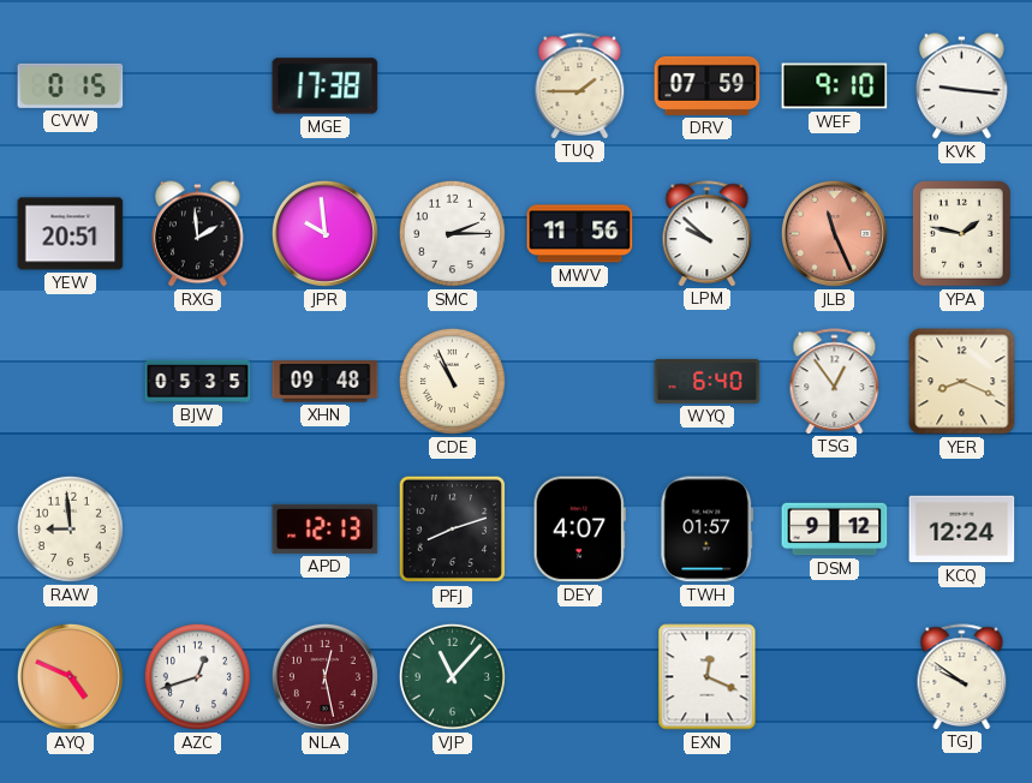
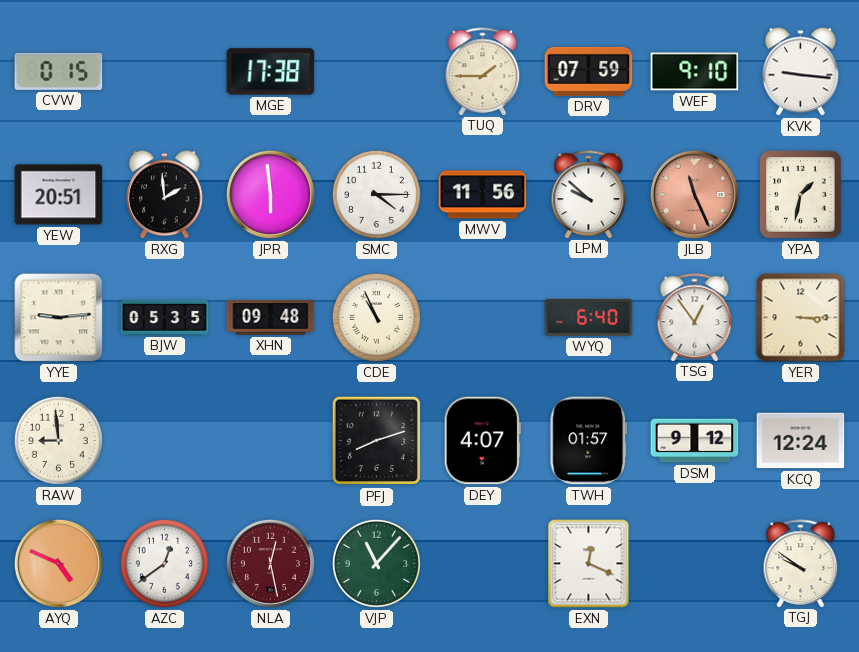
JPR: 9:59 -> 5:59 (270, 194)
SMC: 2:15 -> 4:15 (376, 194)
YPA: 1:47 -> 1:32 (801, 195)
YYE: none -> 9:14 (59, 318)
YER: 8:19 -> 3:15 (801, 318)
APD: 12:13 -> none (326, 528)
AZC: 12:42 -> 12:39 (164, 563)
